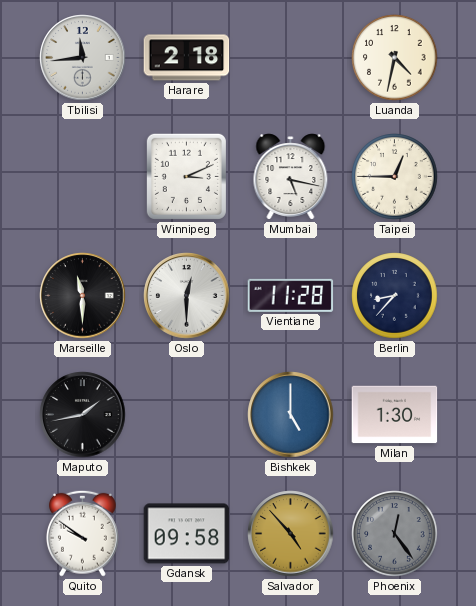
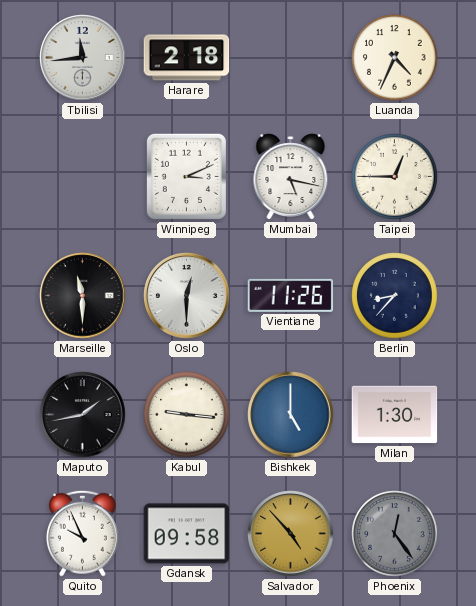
Luanda: 4:32 -> 4:34 (395, 58)
Vientiane: 11:28 -> 11:26 (291, 295)
Kabul: none -> 9:16 (187, 415)
Quito: 9:51 -> 9:56 (82, 533)
